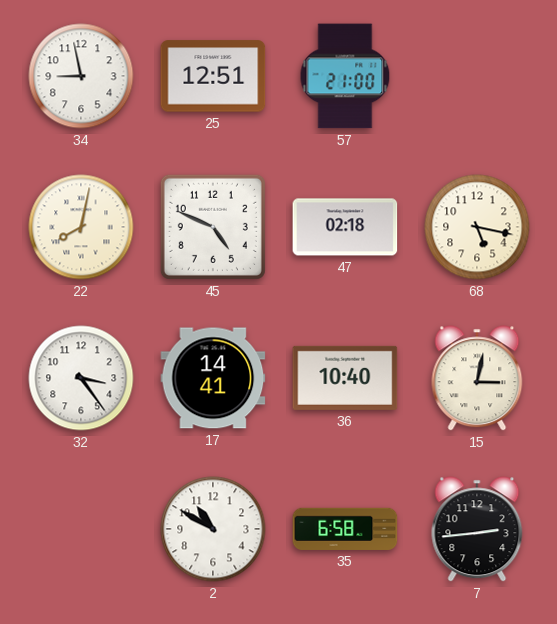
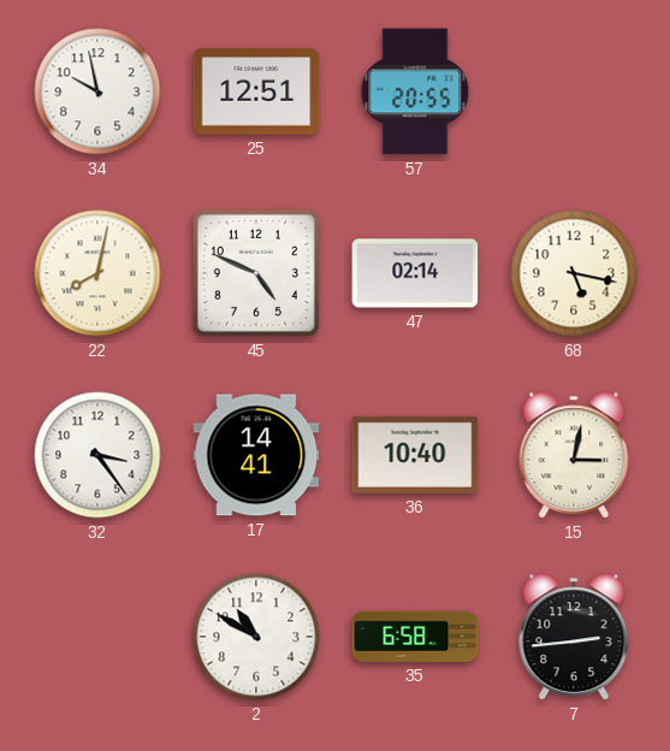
34: 8:58 -> 9:58 (97, 91)
57: 21:00 -> 20:55 (415, 91)
47: 02:18 -> 02:14 (415, 273)
